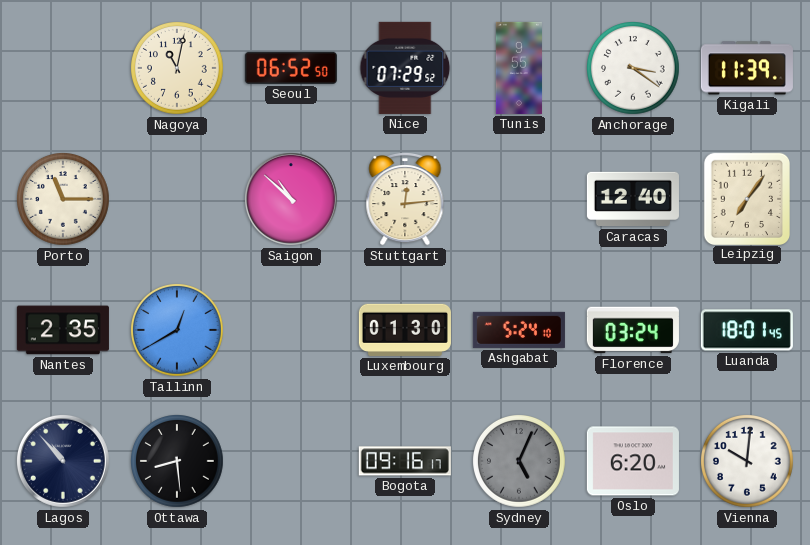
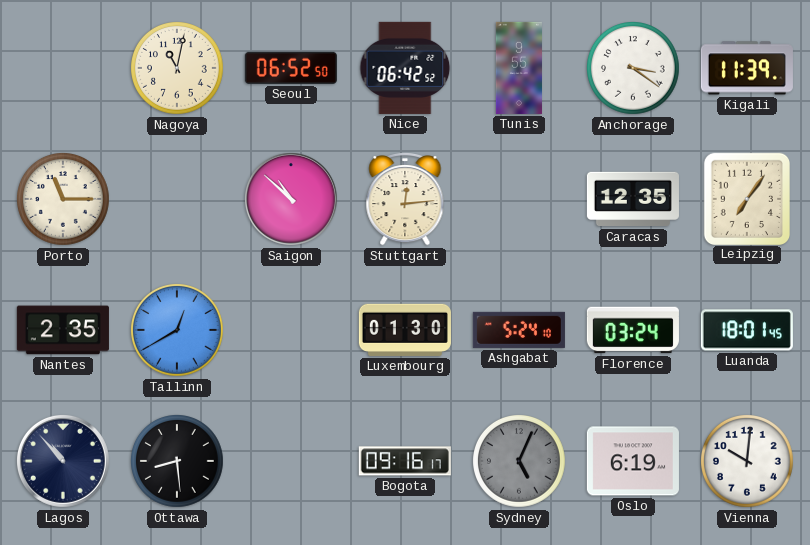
Nice: 07:29 -> 06:42 (405, 68)
Caracas: 12:40 -> 12:35 (633, 199)
Oslo: 6:20 -> 6:19 (633, 461)
